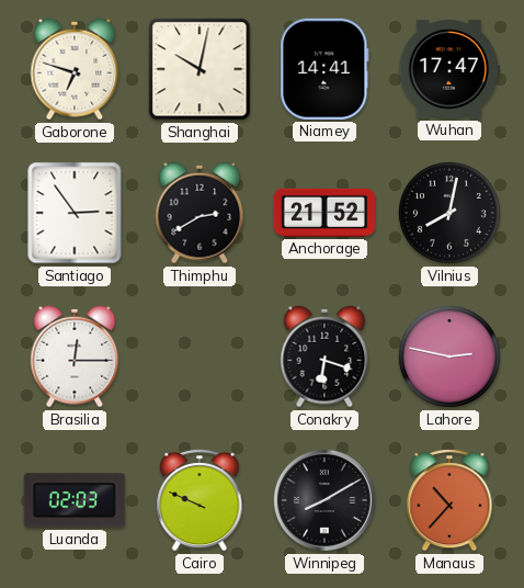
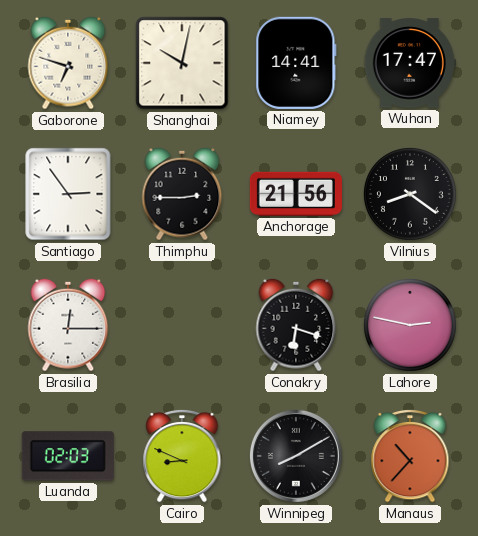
Thimphu: 2:40 -> 2:45 (182, 194)
Anchorage: 21:52 -> 21:56 (296, 194)
Vilnius: 8:02 -> 8:21 (410, 194)
Cairo: 9:49 -> 8:49 (182, 456)
